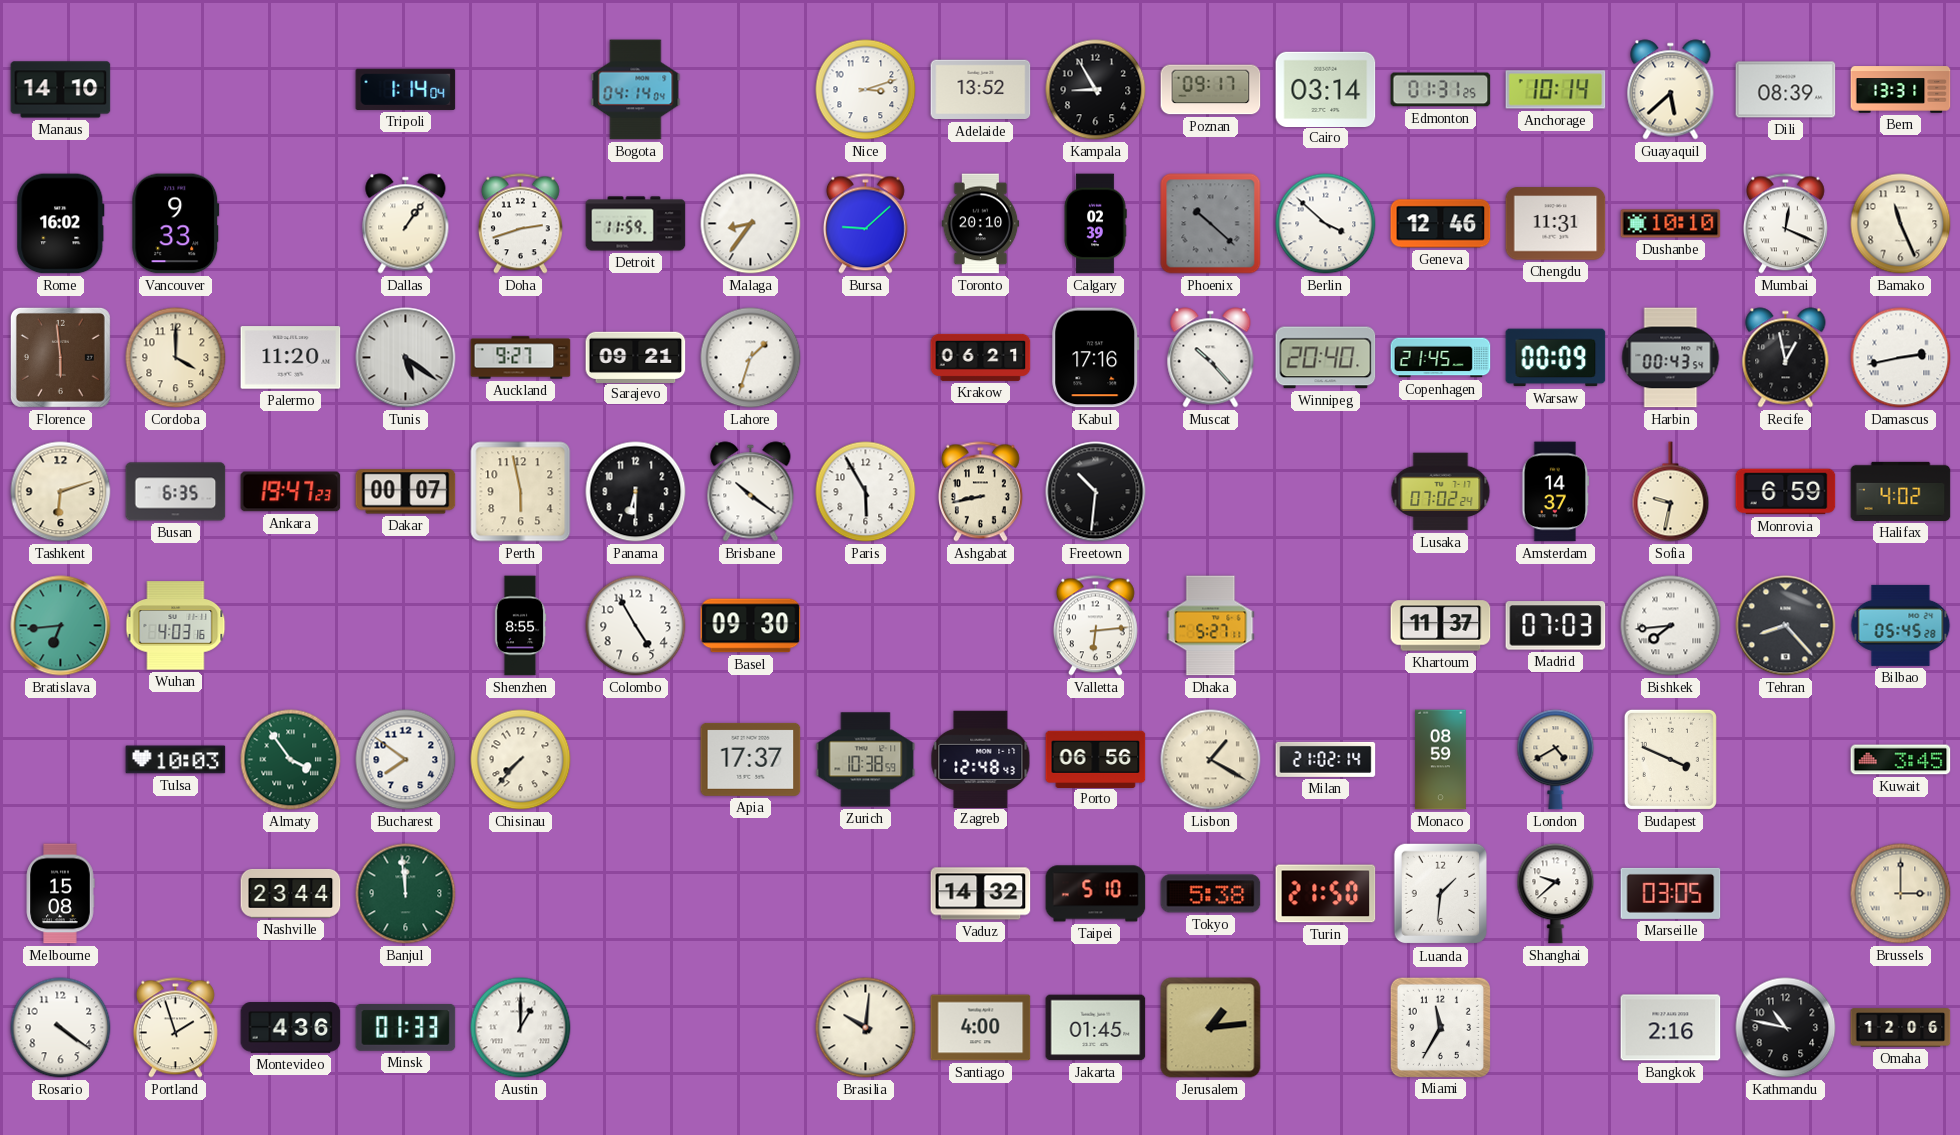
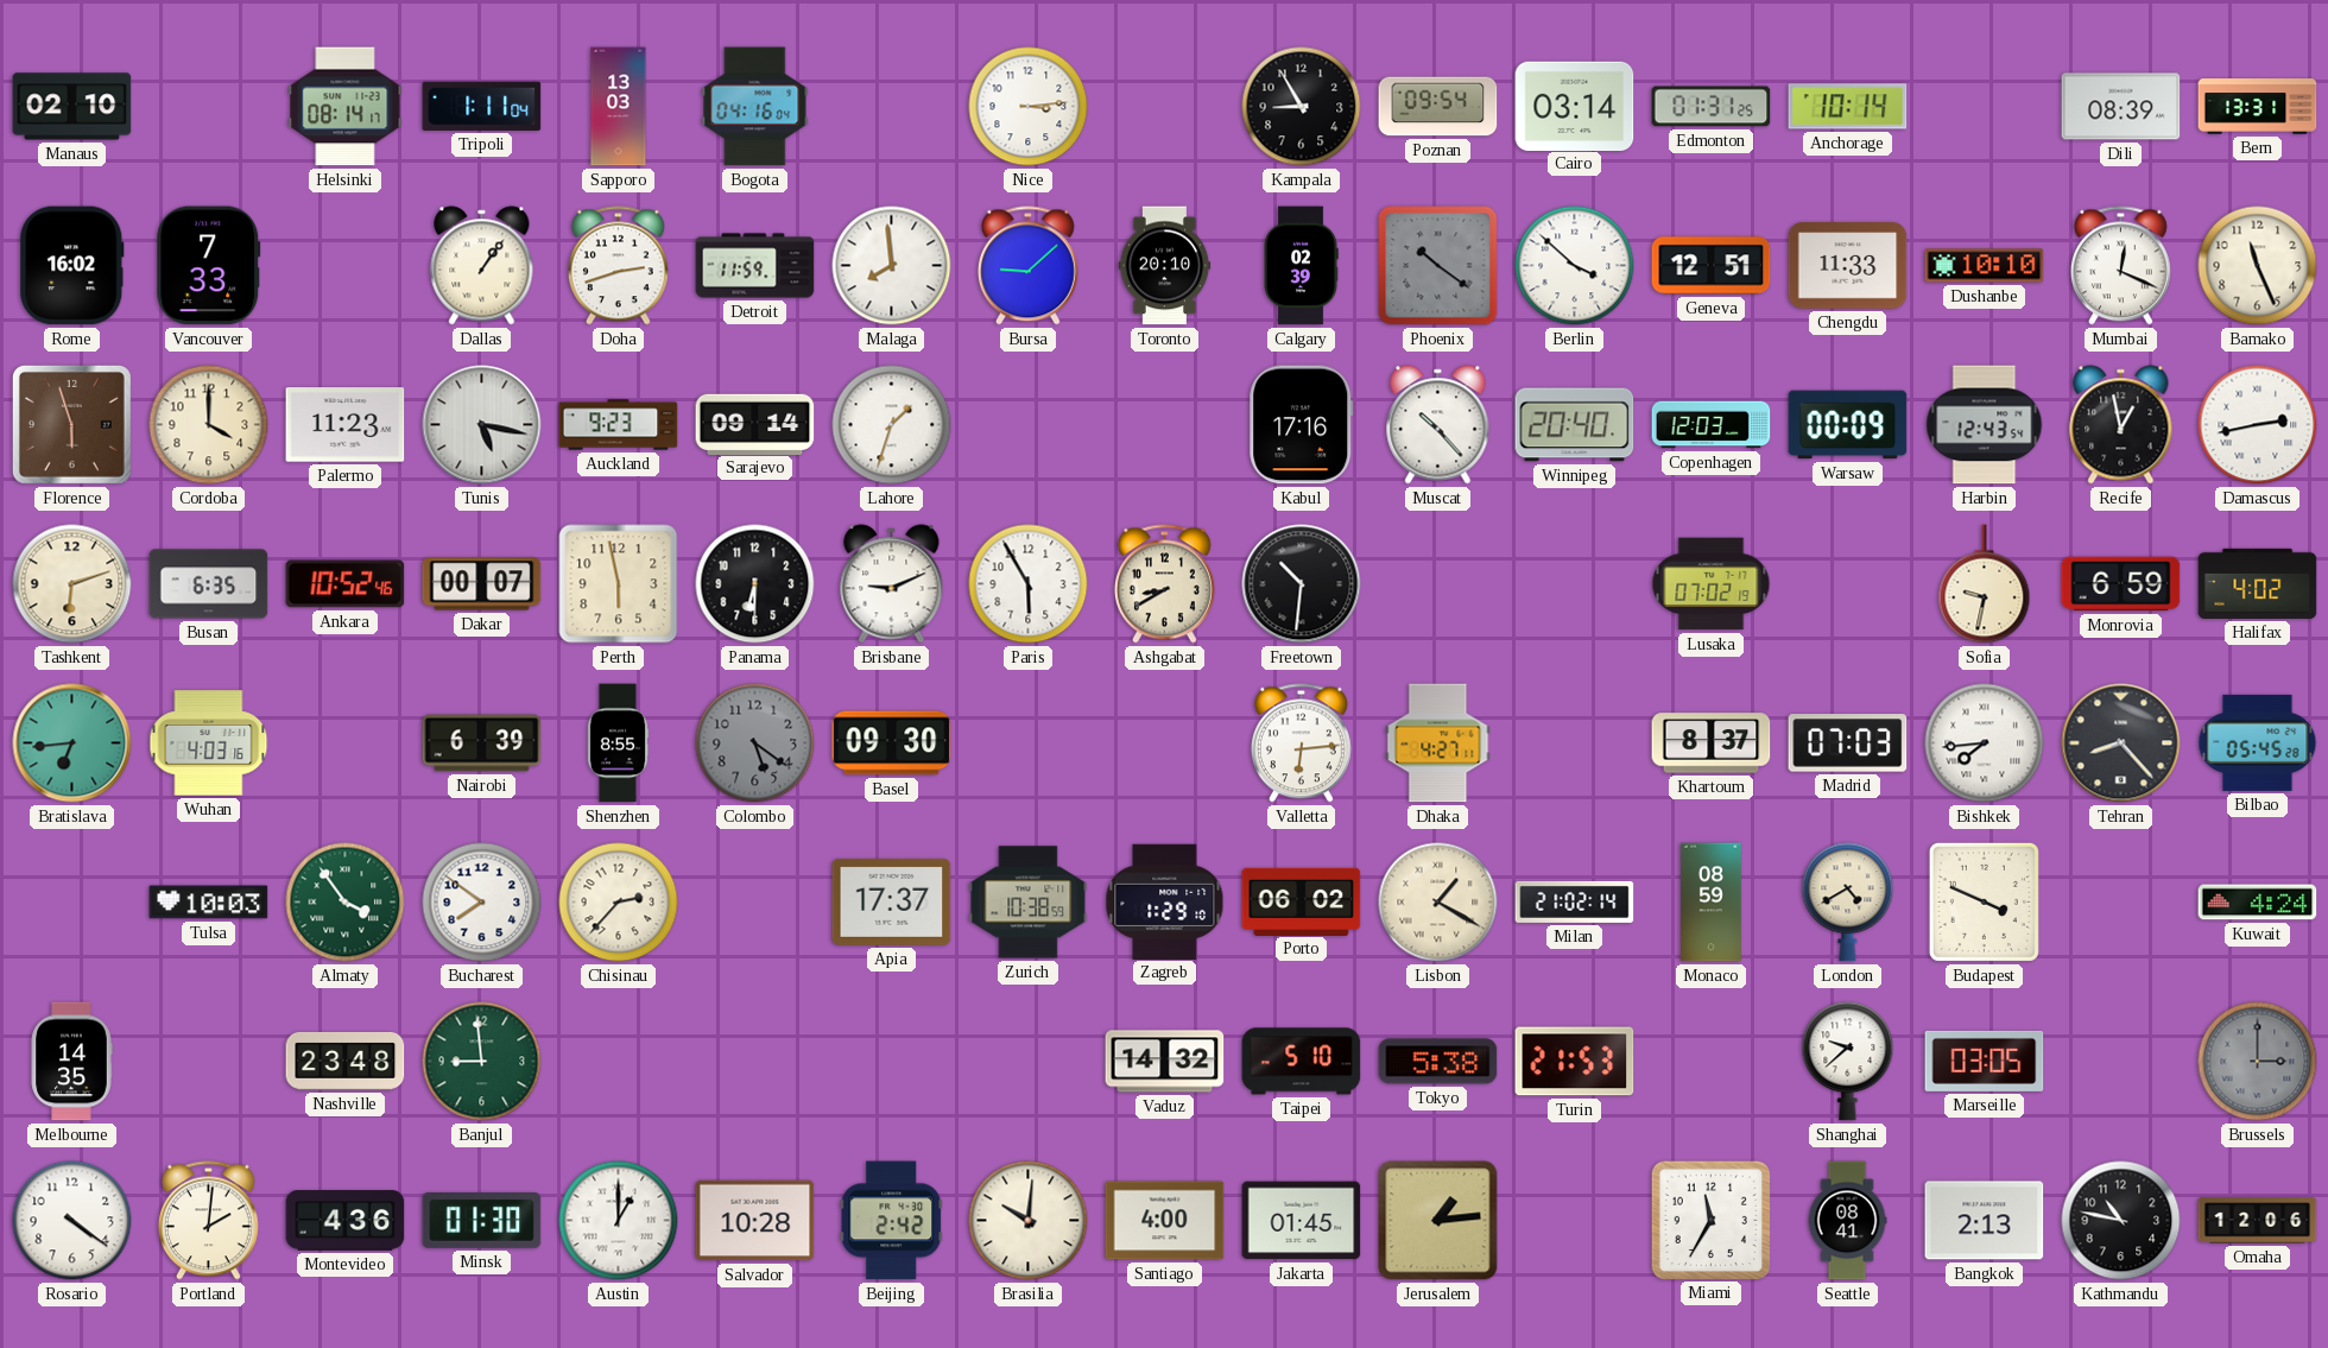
Manaus: 14:10 -> 02:10 (72, 107)
Helsinki: none -> 08:14 (346, 107)
Tripoli: 1:14 -> 1:11 (482, 106)
Sapporo: none -> 13:03 (619, 107)
Bogota: 04:14 -> 04:16 (755, 107)
Nice: 3:12 -> 3:14 (1029, 107)
Adelaide: 13:52 -> none (981, 90)
Poznan: 09:17 -> 09:54 (1438, 107)
Guayaquil: 5:38 -> none (1671, 90)
Vancouver: 9:33 -> 7:33 (209, 266)
Malaga: 8:36 -> 7:59 (892, 266)
Phoenix: 10:22 -> 10:21 (1438, 266)
Geneva: 12:46 -> 12:51 (1712, 266)
Chengdu: 11:31 -> 11:33 (1848, 266)
Florence: 5:59 -> 5:57 (71, 424)
Palermo: 11:20 -> 11:23 (346, 425)
Tunis: 5:21 -> 5:17 (482, 425)
Auckland: 9:27 -> 9:23 (619, 425)
Sarajevo: 09:21 -> 09:14 (755, 424)
Krakow: 06:21 -> none (981, 357)
Copenhagen: 21:45 -> 12:03 (1712, 425)
Harbin: 00:43 -> 12:43 (1985, 425)
Ankara: 19:47 -> 10:52 (346, 584)
Brisbane: 10:21 -> 9:11 (892, 584)
Ashgabat: 8:43 -> 8:40 (1164, 584)
Lusaka: 07:02:24 -> 07:02:19 (1712, 584)
Amsterdam: 14:37 -> none (1556, 492)
Nairobi: none -> 6:39 (482, 743)
Colombo: 4:55 -> 5:21 (755, 743)
Colombo dial: white -> grey (755, 743)
Dhaka: 5:27 -> 4:27 (1438, 743)
Khartoum: 11:37 -> 8:37 (1712, 743)
Chisinau: 7:37 -> 2:37 (619, 903)
Zagreb: 12:48 -> 1:29 (1165, 901)
Porto: 06:56 -> 06:02 (1302, 901)
Kuwait: 3:45 -> 4:24 (2258, 903)
Melbourne: 15:08 -> 14:35 (71, 1062)
Nashville: 23:44 -> 23:48 (346, 1062)
Banjul: 11:59 -> 8:59 (482, 1062)
Turin: 21:50 -> 21:53 (1575, 1062)
Luanda: 1:31 -> none (1440, 894)
Brussels dial: cream -> grey (2258, 1062)
Portland: 1:57 -> 2:01 (208, 1221)
Minsk: 01:33 -> 01:30 (482, 1220)
Salvador: none -> 10:28 (755, 1221)
Beijing: none -> 2:42 (892, 1221)
Seattle: none -> 08:41 (1847, 1221)
Bangkok: 2:16 -> 2:13 (1985, 1221)
